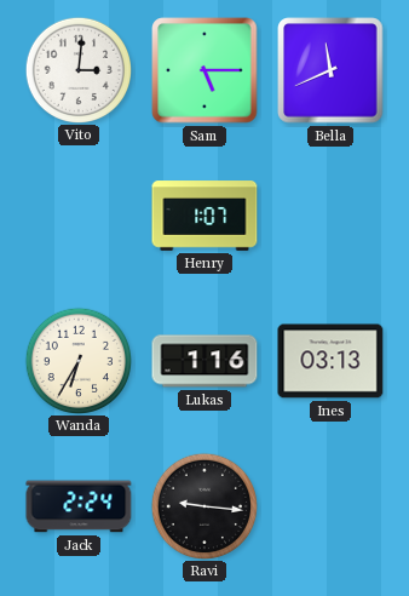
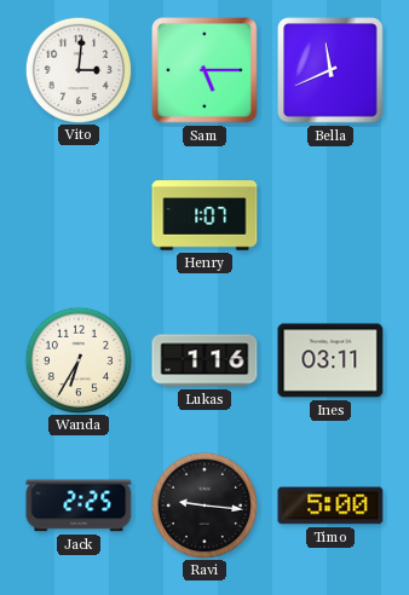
Ines: 03:13 -> 03:11 (330, 360)
Jack: 2:24 -> 2:25 (79, 506)
Timo: none -> 5:00 (330, 506)
